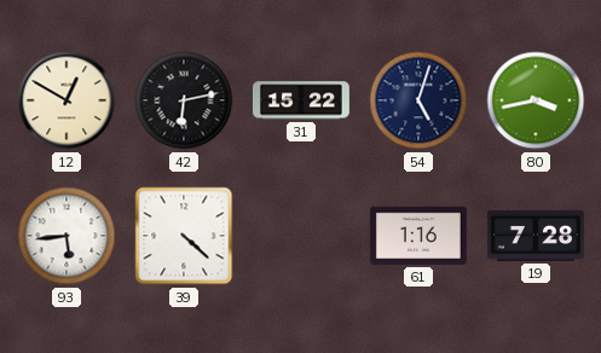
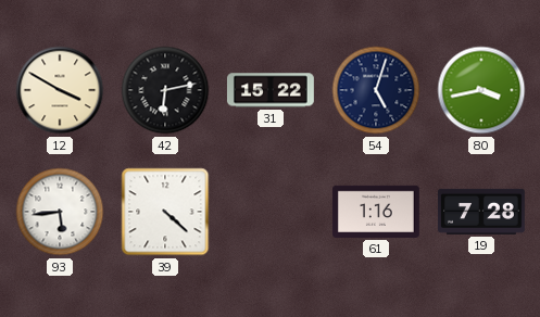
12: 12:50 -> 3:50 (60, 90)
